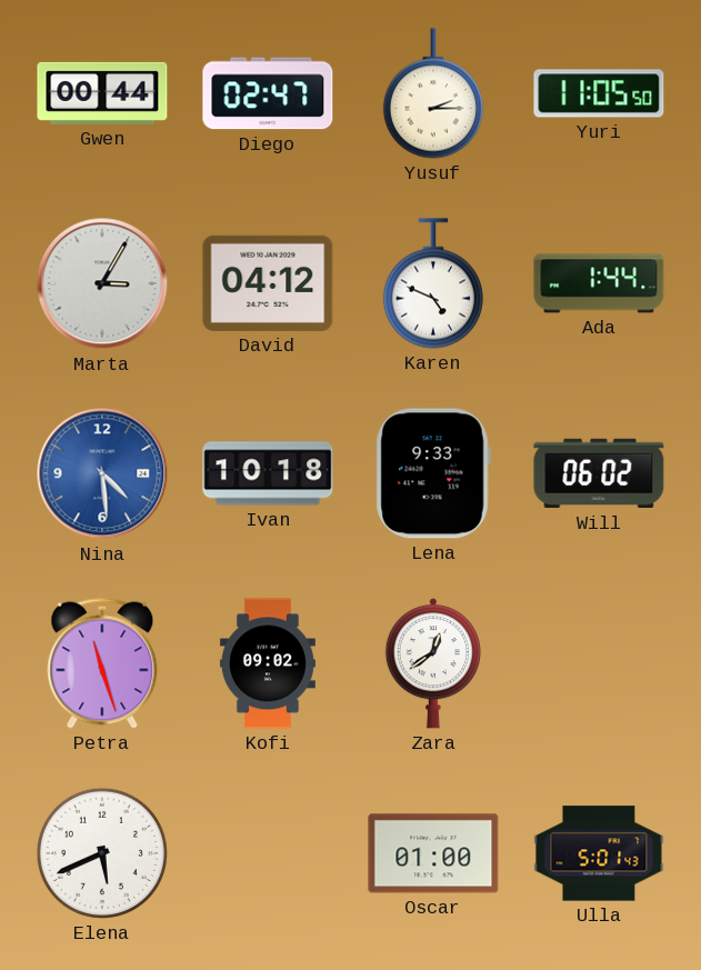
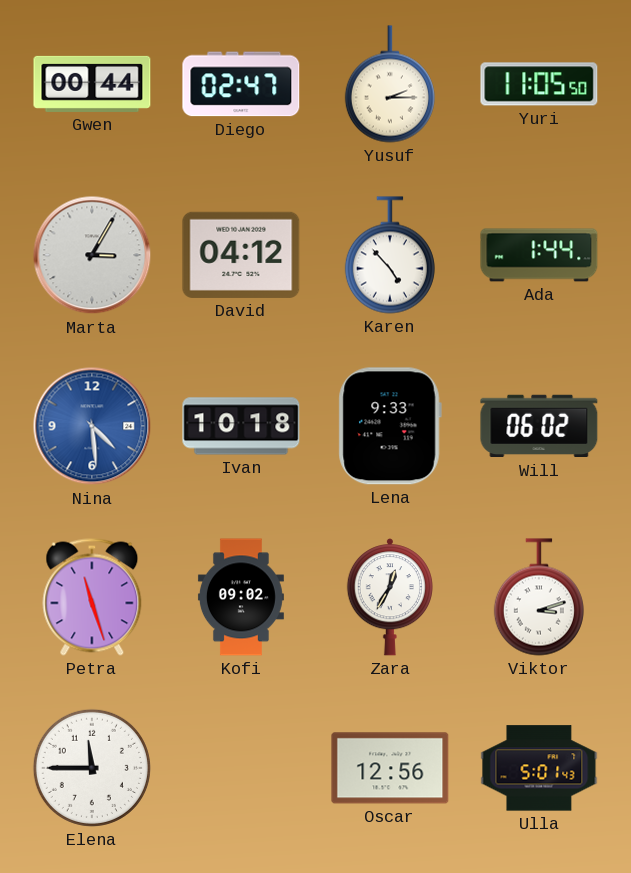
Karen: 4:49 -> 4:53 (390, 255)
Zara: 12:39 -> 12:35 (390, 597)
Viktor: none -> 3:12 (539, 597)
Elena: 5:41 -> 11:45 (92, 768)
Oscar: 01:00 -> 12:56 (390, 768)
